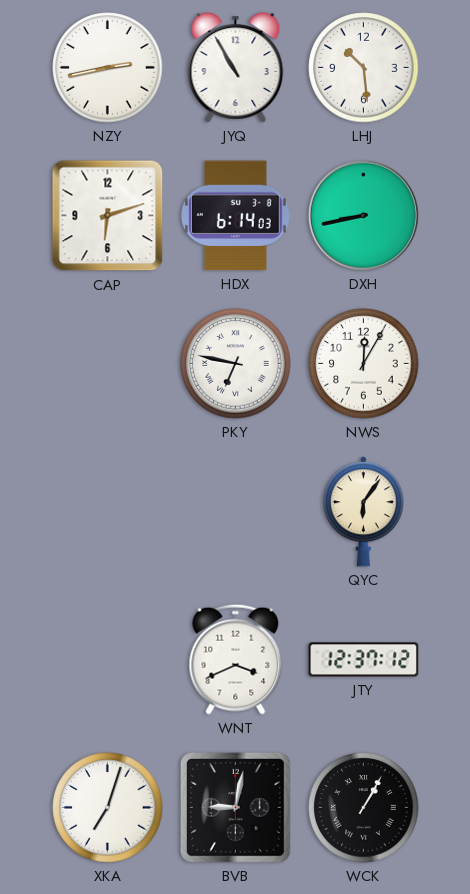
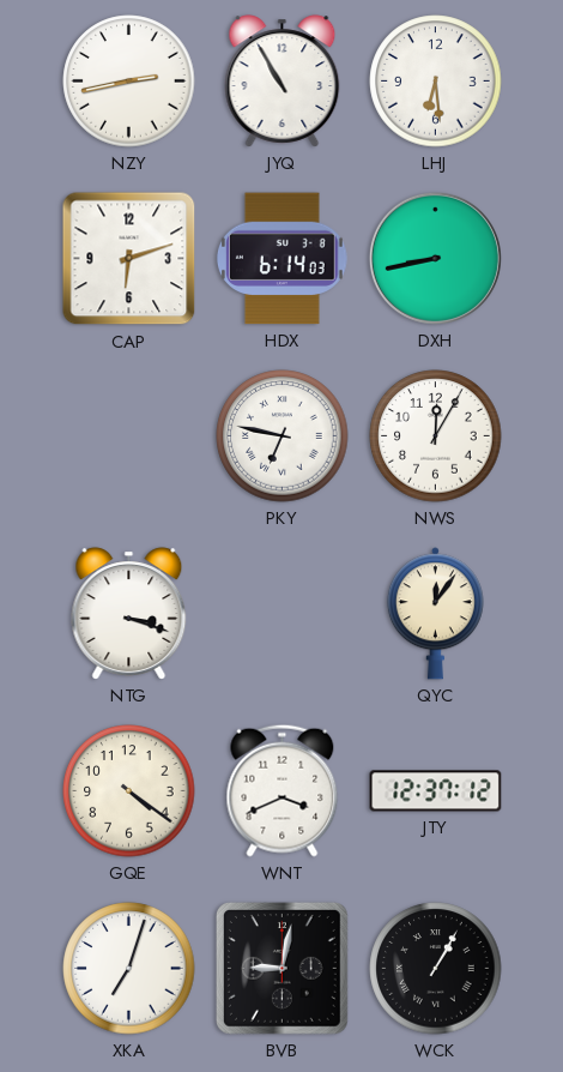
LHJ: 10:29 -> 6:29 (436, 82)
NTG: none -> 3:18 (129, 614)
QYC: 6:06 -> 12:06 (435, 614)
GQE: none -> 4:21 (129, 791)
